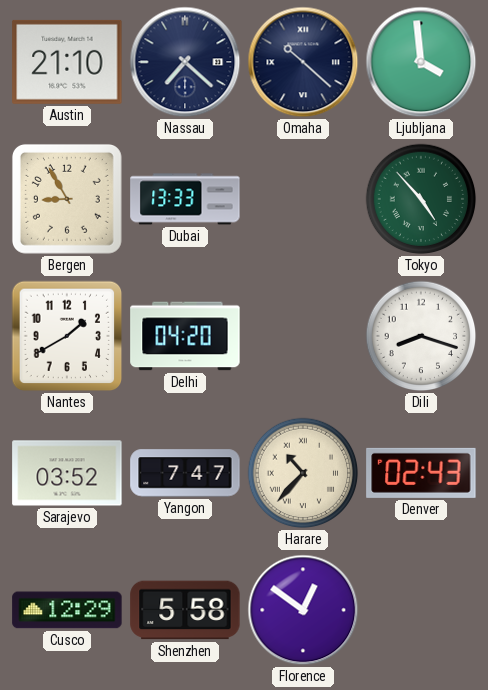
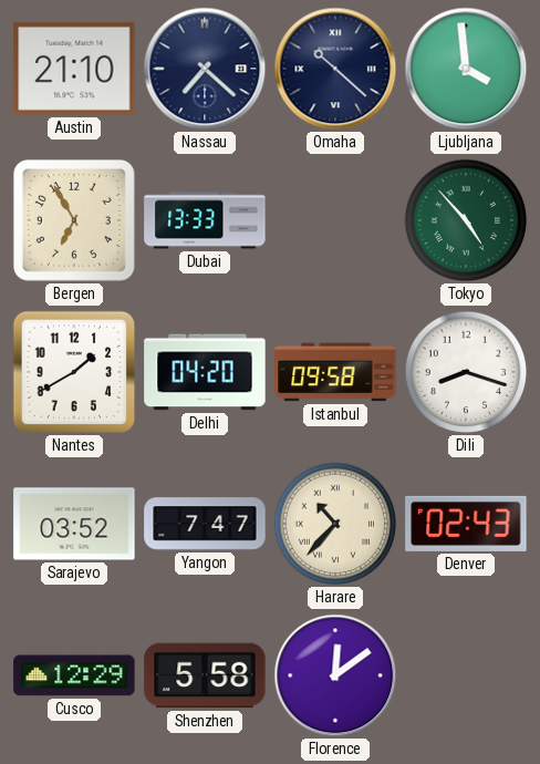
Bergen: 8:55 -> 6:55 (74, 220)
Istanbul: none -> 09:58 (335, 372)
Florence: 12:51 -> 12:09 (335, 675)
